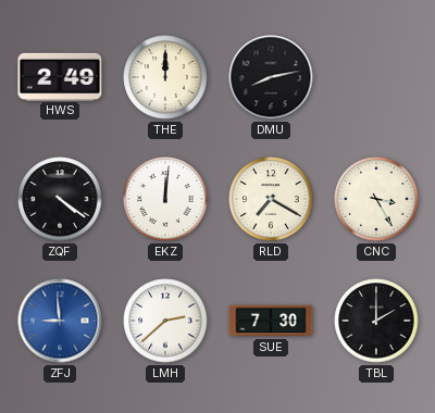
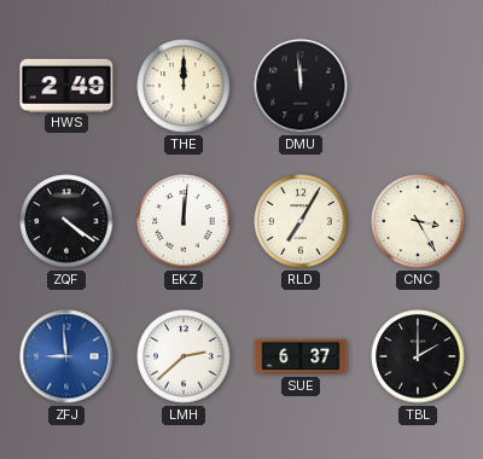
DMU: 8:13 -> 11:59 (301, 86)
RLD: 7:20 -> 7:05 (301, 221)
SUE: 7:30 -> 6:37 (301, 356)
